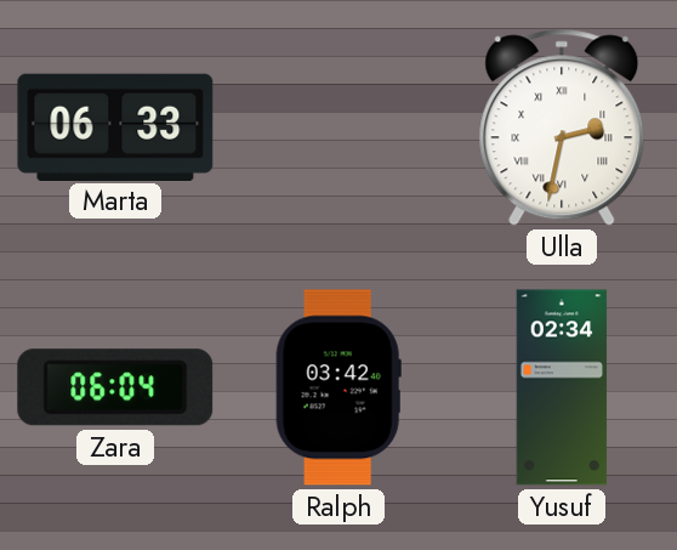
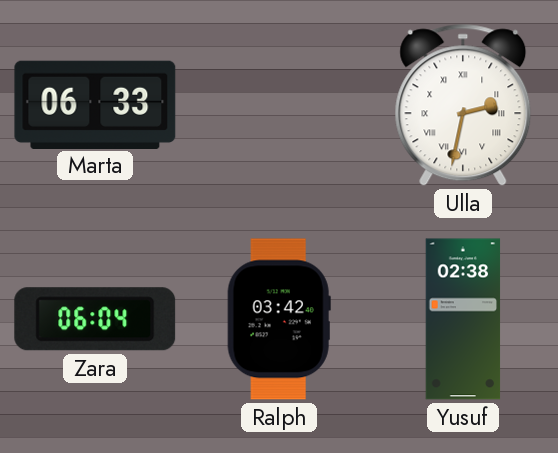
Yusuf: 02:34 -> 02:38 (463, 319)
